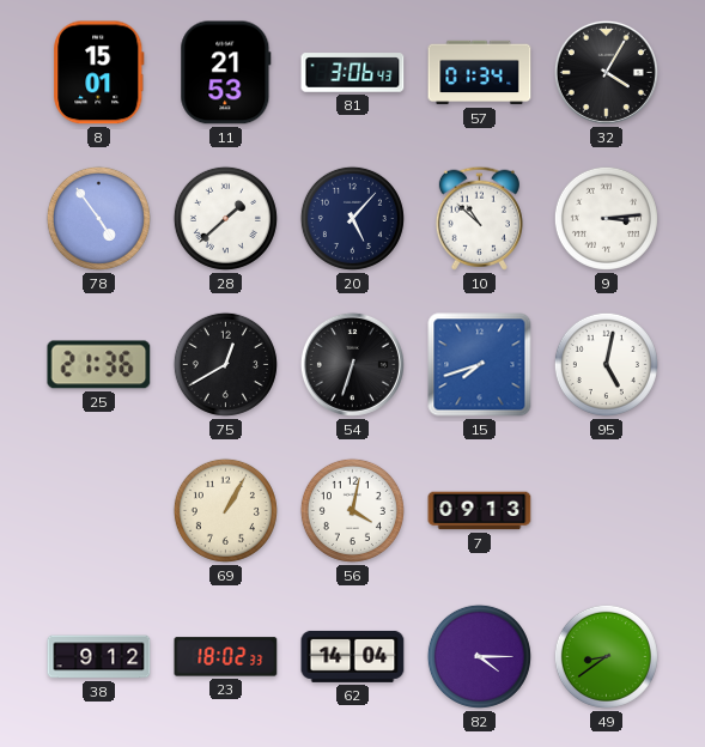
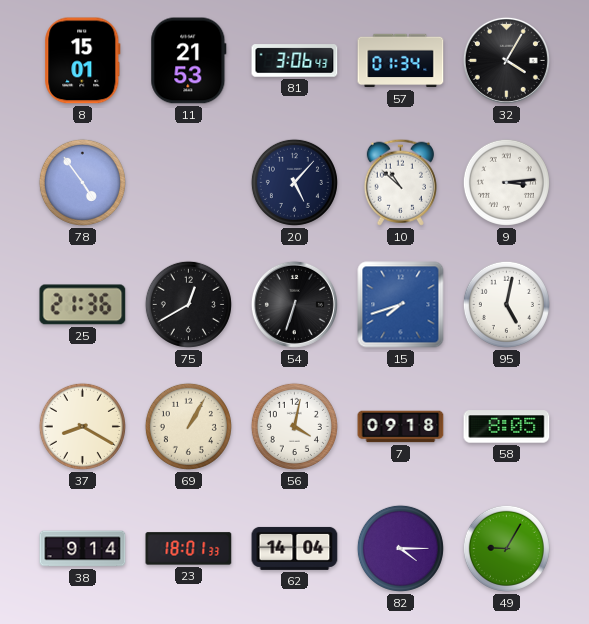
28: 1:38 -> none (225, 218)
37: none -> 8:20 (82, 426)
7: 09:13 -> 09:18 (401, 427)
58: none -> 8:05 (507, 427)
38: 9:12 -> 9:14 (83, 549)
23: 18:02 -> 18:01 (189, 549)
49: 8:39 -> 9:05 (506, 548)
